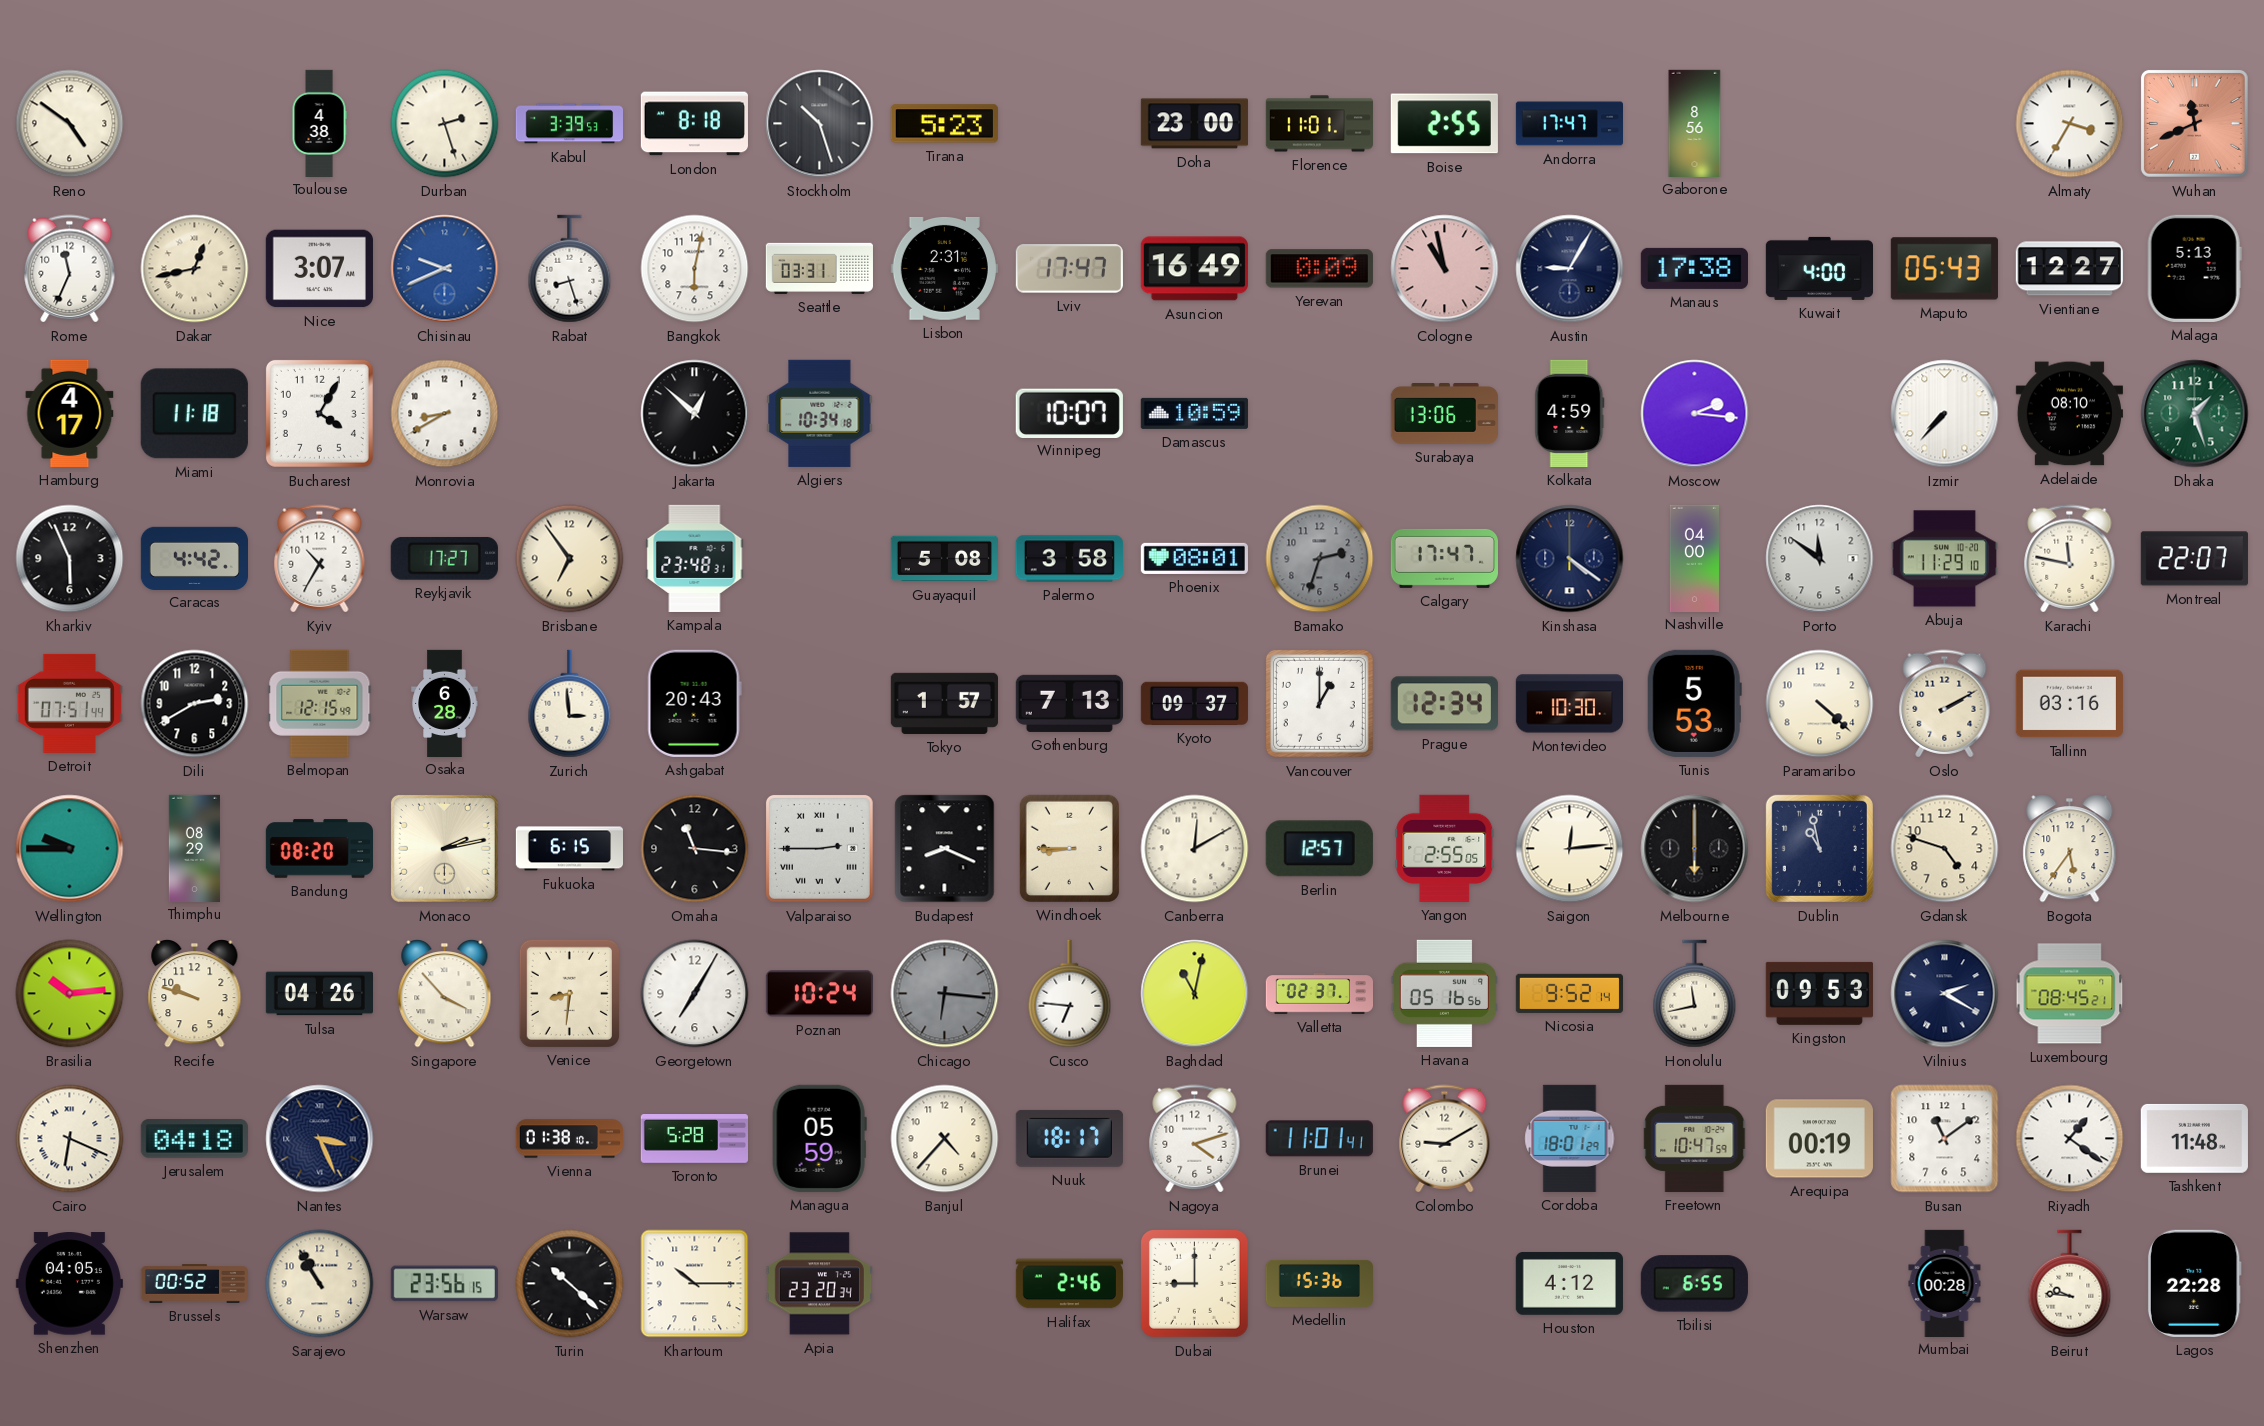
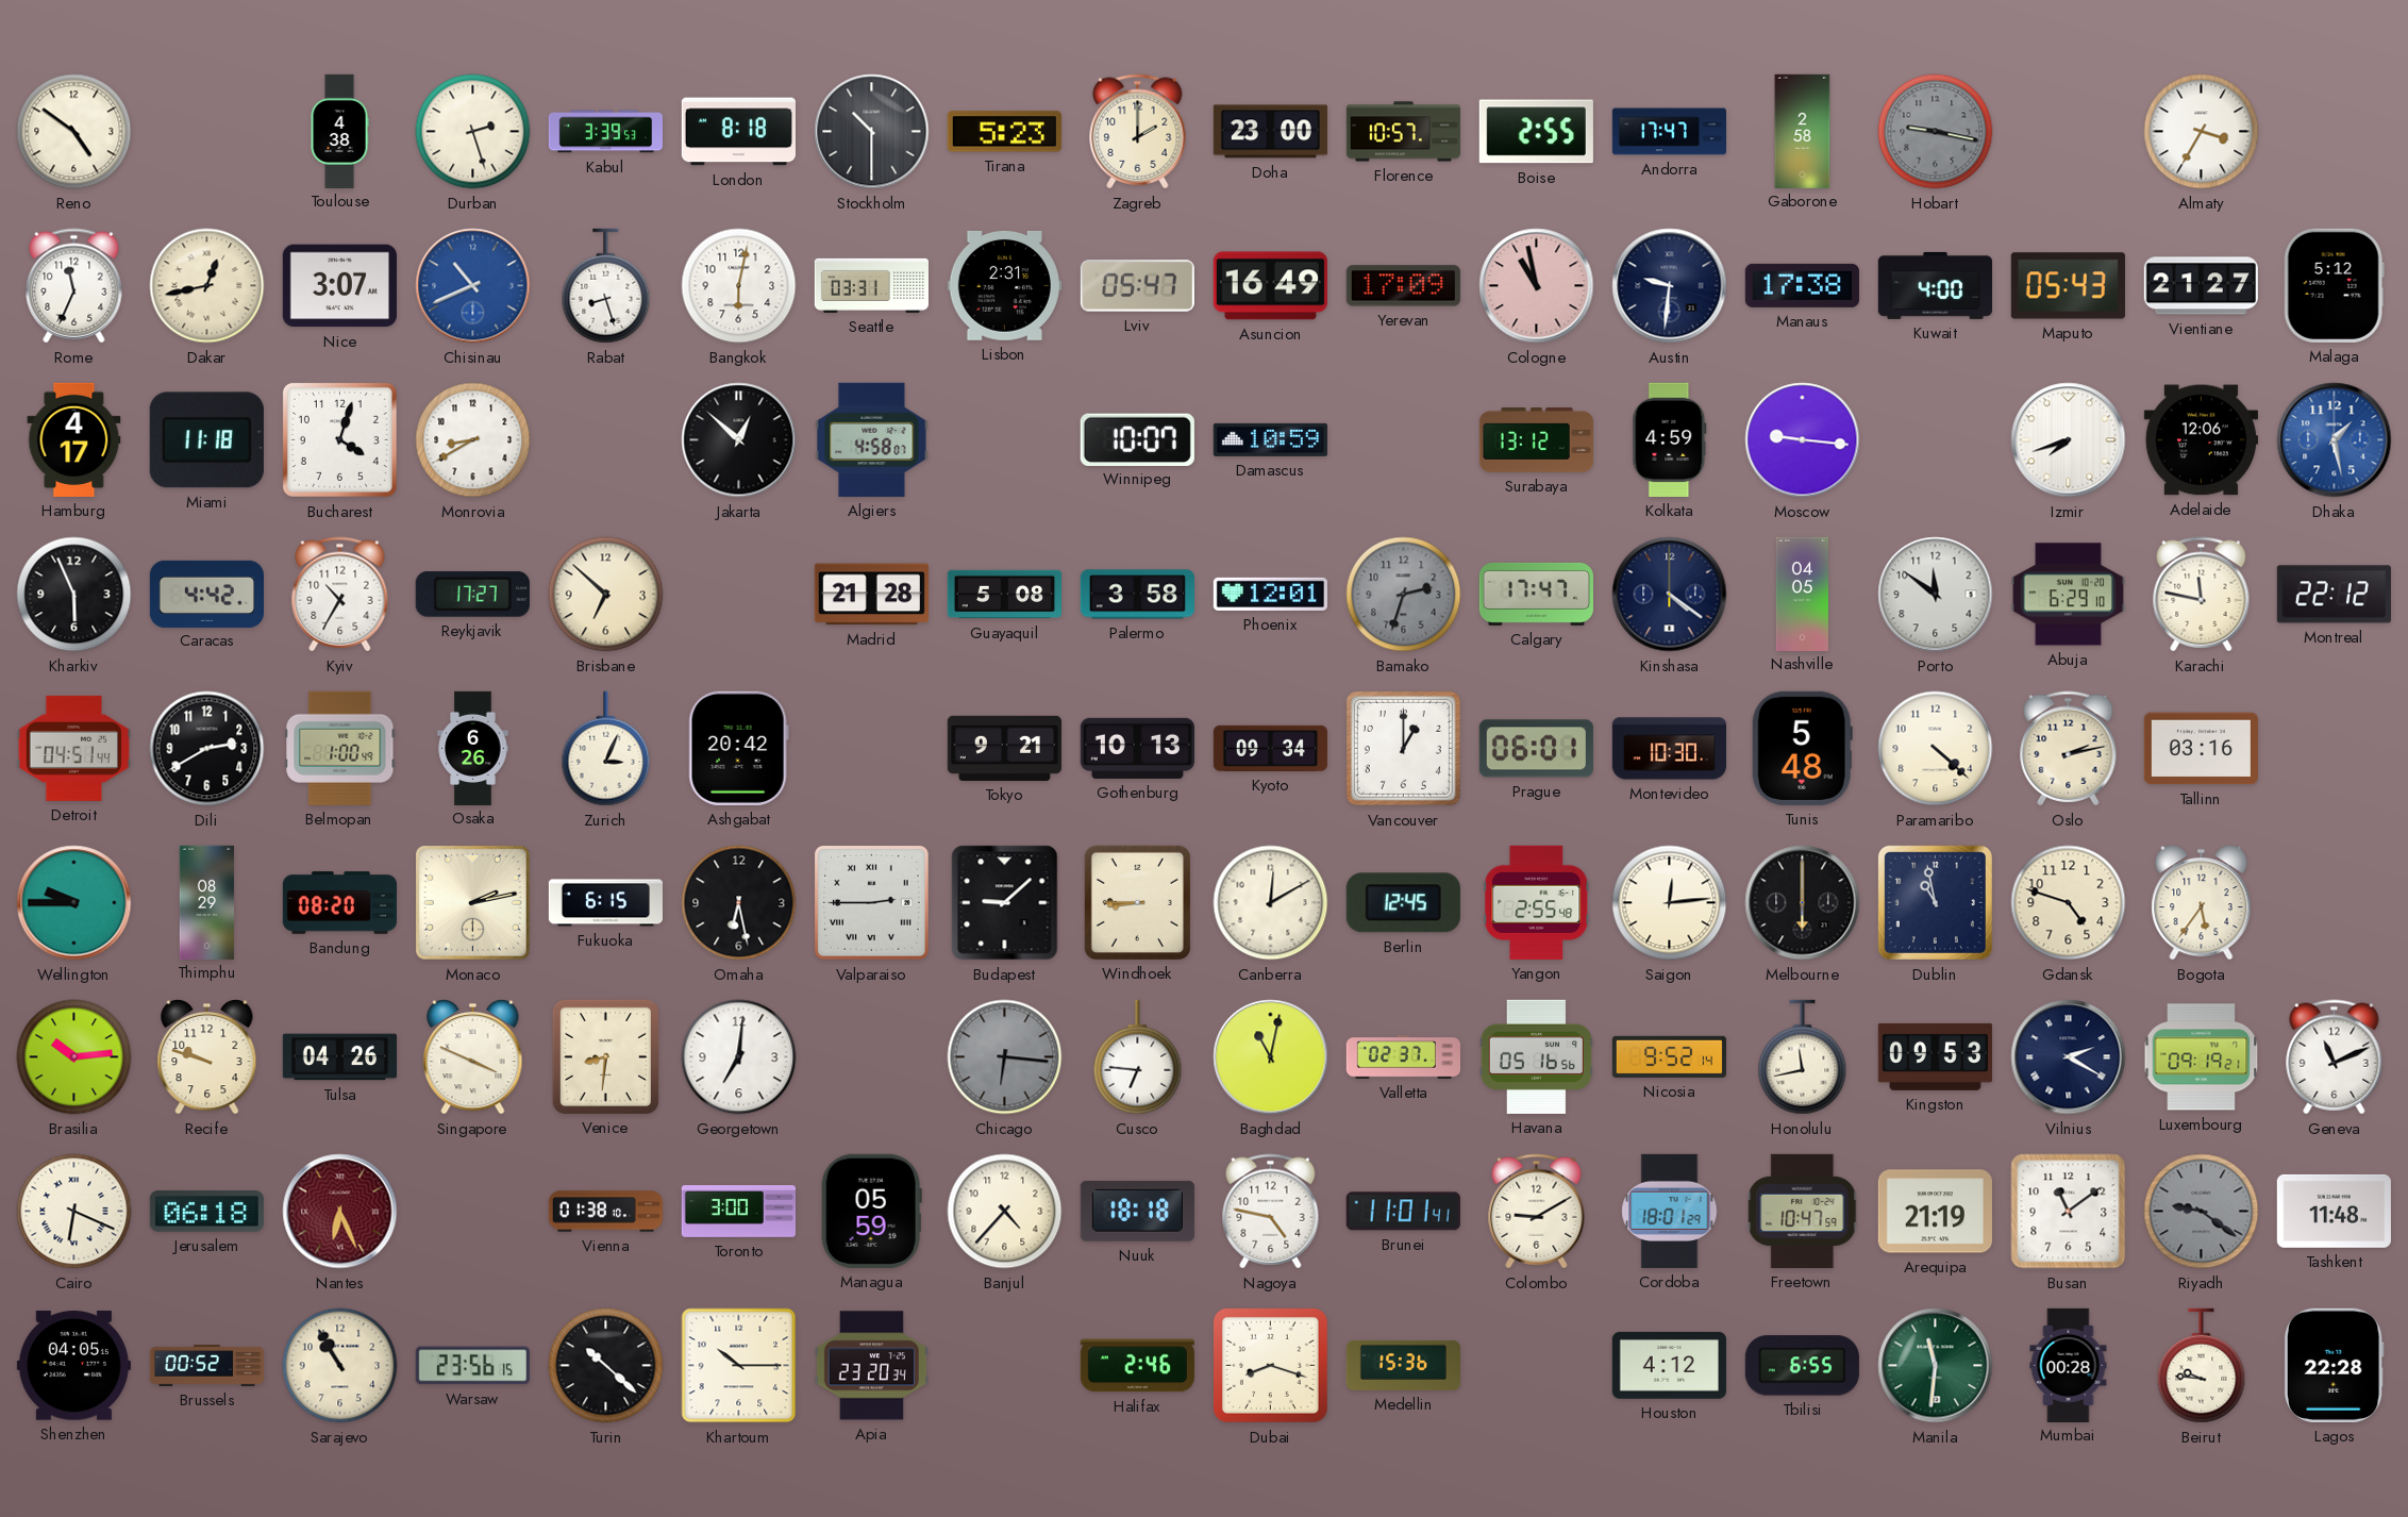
Stockholm: 10:27 -> 10:30 (872, 132)
Zagreb: none -> 2:00 (1138, 132)
Florence: 11:01 -> 10:57 (1403, 132)
Gaborone: 8:56 -> 2:58 (1803, 131)
Hobart: none -> 9:17 (1936, 132)
Wuhan: 11:41 -> none (2194, 123)
Chisinau: 9:41 -> 10:41 (473, 286)
Lviv: 17:47 -> 05:47 (1137, 286)
Yerevan: 0:09 -> 17:09 (1403, 286)
Austin: 9:05 -> 9:31 (1670, 286)
Vientiane: 12:27 -> 21:27 (2201, 286)
Malaga: 5:13 -> 5:12 (2334, 285)
Bucharest: 4:05 -> 4:03 (339, 439)
Algiers: 10:34 -> 4:58 (872, 439)
Surabaya: 13:06 -> 13:12 (1536, 440)
Moscow: 2:16 -> 9:16 (1803, 440)
Izmir: 7:37 -> 7:42 (2069, 440)
Adelaide: 08:10 -> 12:06 (2201, 440)
Dhaka: 1:27 -> 1:28 (2335, 440)
Dhaka dial: green -> blue (2335, 440)
Brisbane: 6:54 -> 6:52 (606, 595)
Kampala: 23:48 -> none (695, 558)
Madrid: none -> 21:28 (871, 595)
Phoenix: 08:01 -> 12:01 (1270, 594)
Nashville: 04:00 -> 04:05 (1802, 594)
Abuja: 11:29 -> 6:29 (2068, 595)
Montreal: 22:07 -> 22:12 (2334, 595)
Detroit: 07:51 -> 04:51 (73, 748)
Belmopan: 12:15 -> 1:00 (340, 748)
Osaka: 6:28 -> 6:26 (473, 748)
Zurich: 2:59 -> 3:04 (606, 749)
Ashgabat: 20:43 -> 20:42 (738, 748)
Tokyo: 1:57 -> 9:21 (1004, 748)
Gothenburg: 7:13 -> 10:13 (1137, 748)
Kyoto: 09:37 -> 09:34 (1270, 748)
Prague: 12:34 -> 06:01 (1536, 749)
Tunis: 5:53 -> 5:48 (1802, 748)
Oslo: 2:10 -> 2:13 (2069, 749)
Omaha: 11:16 -> 6:28 (739, 903)
Budapest: 8:19 -> 9:08 (1005, 903)
Berlin: 12:57 -> 12:45 (1403, 903)
Yangon: 2:55:05 -> 2:55:48 (1537, 902)
Singapore: 3:53 -> 3:49 (473, 1057)
Georgetown: 7:05 -> 7:01 (739, 1057)
Poznan: 10:24 -> none (819, 994)
Luxembourg: 08:45 -> 09:19 (2202, 1057)
Geneva: none -> 11:11 (2335, 1057)
Jerusalem: 04:18 -> 06:18 (206, 1212)
Nantes: 3:26 -> 6:26 (340, 1212)
Nantes dial: navy -> burgundy (340, 1212)
Toronto: 5:28 -> 3:00 (738, 1212)
Nuuk: 18:17 -> 18:18 (1137, 1211)
Nagoya: 4:12 -> 4:47 (1271, 1212)
Arequipa: 00:19 -> 21:19 (1935, 1212)
Riyadh: 1:21 -> 9:21 (2202, 1212)
Riyadh dial: white -> grey (2202, 1212)
Dubai: 9:00 -> 8:18 (1270, 1365)
Manila: none -> 11:31 (1936, 1366)
